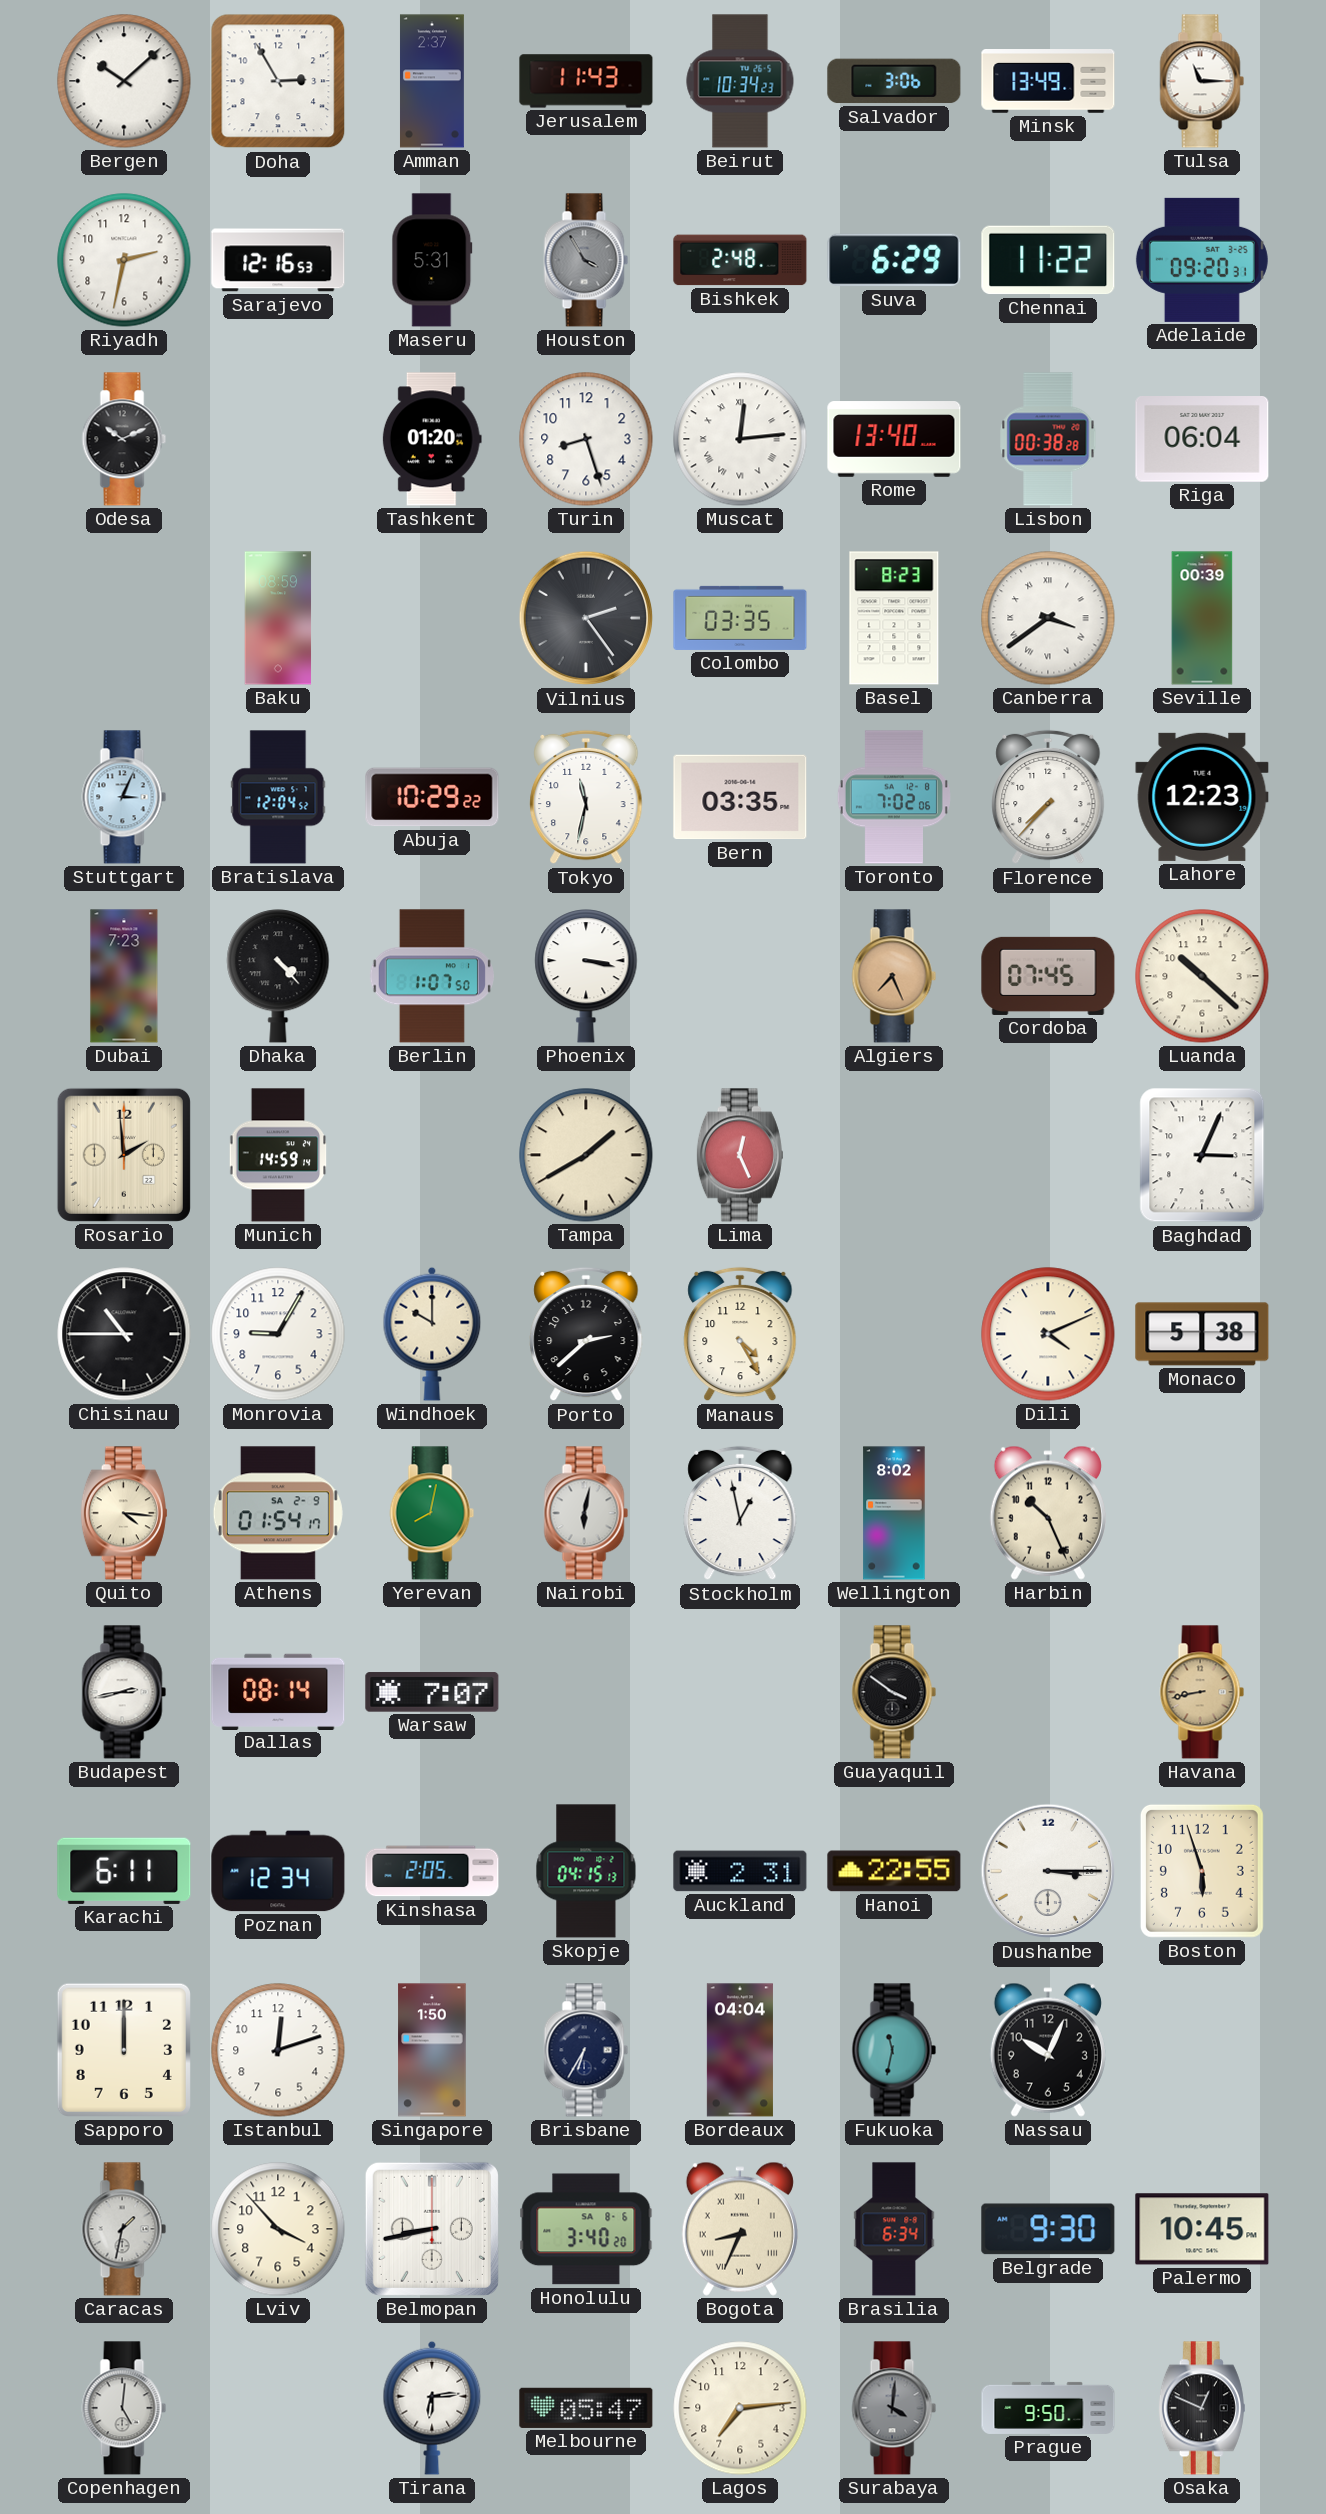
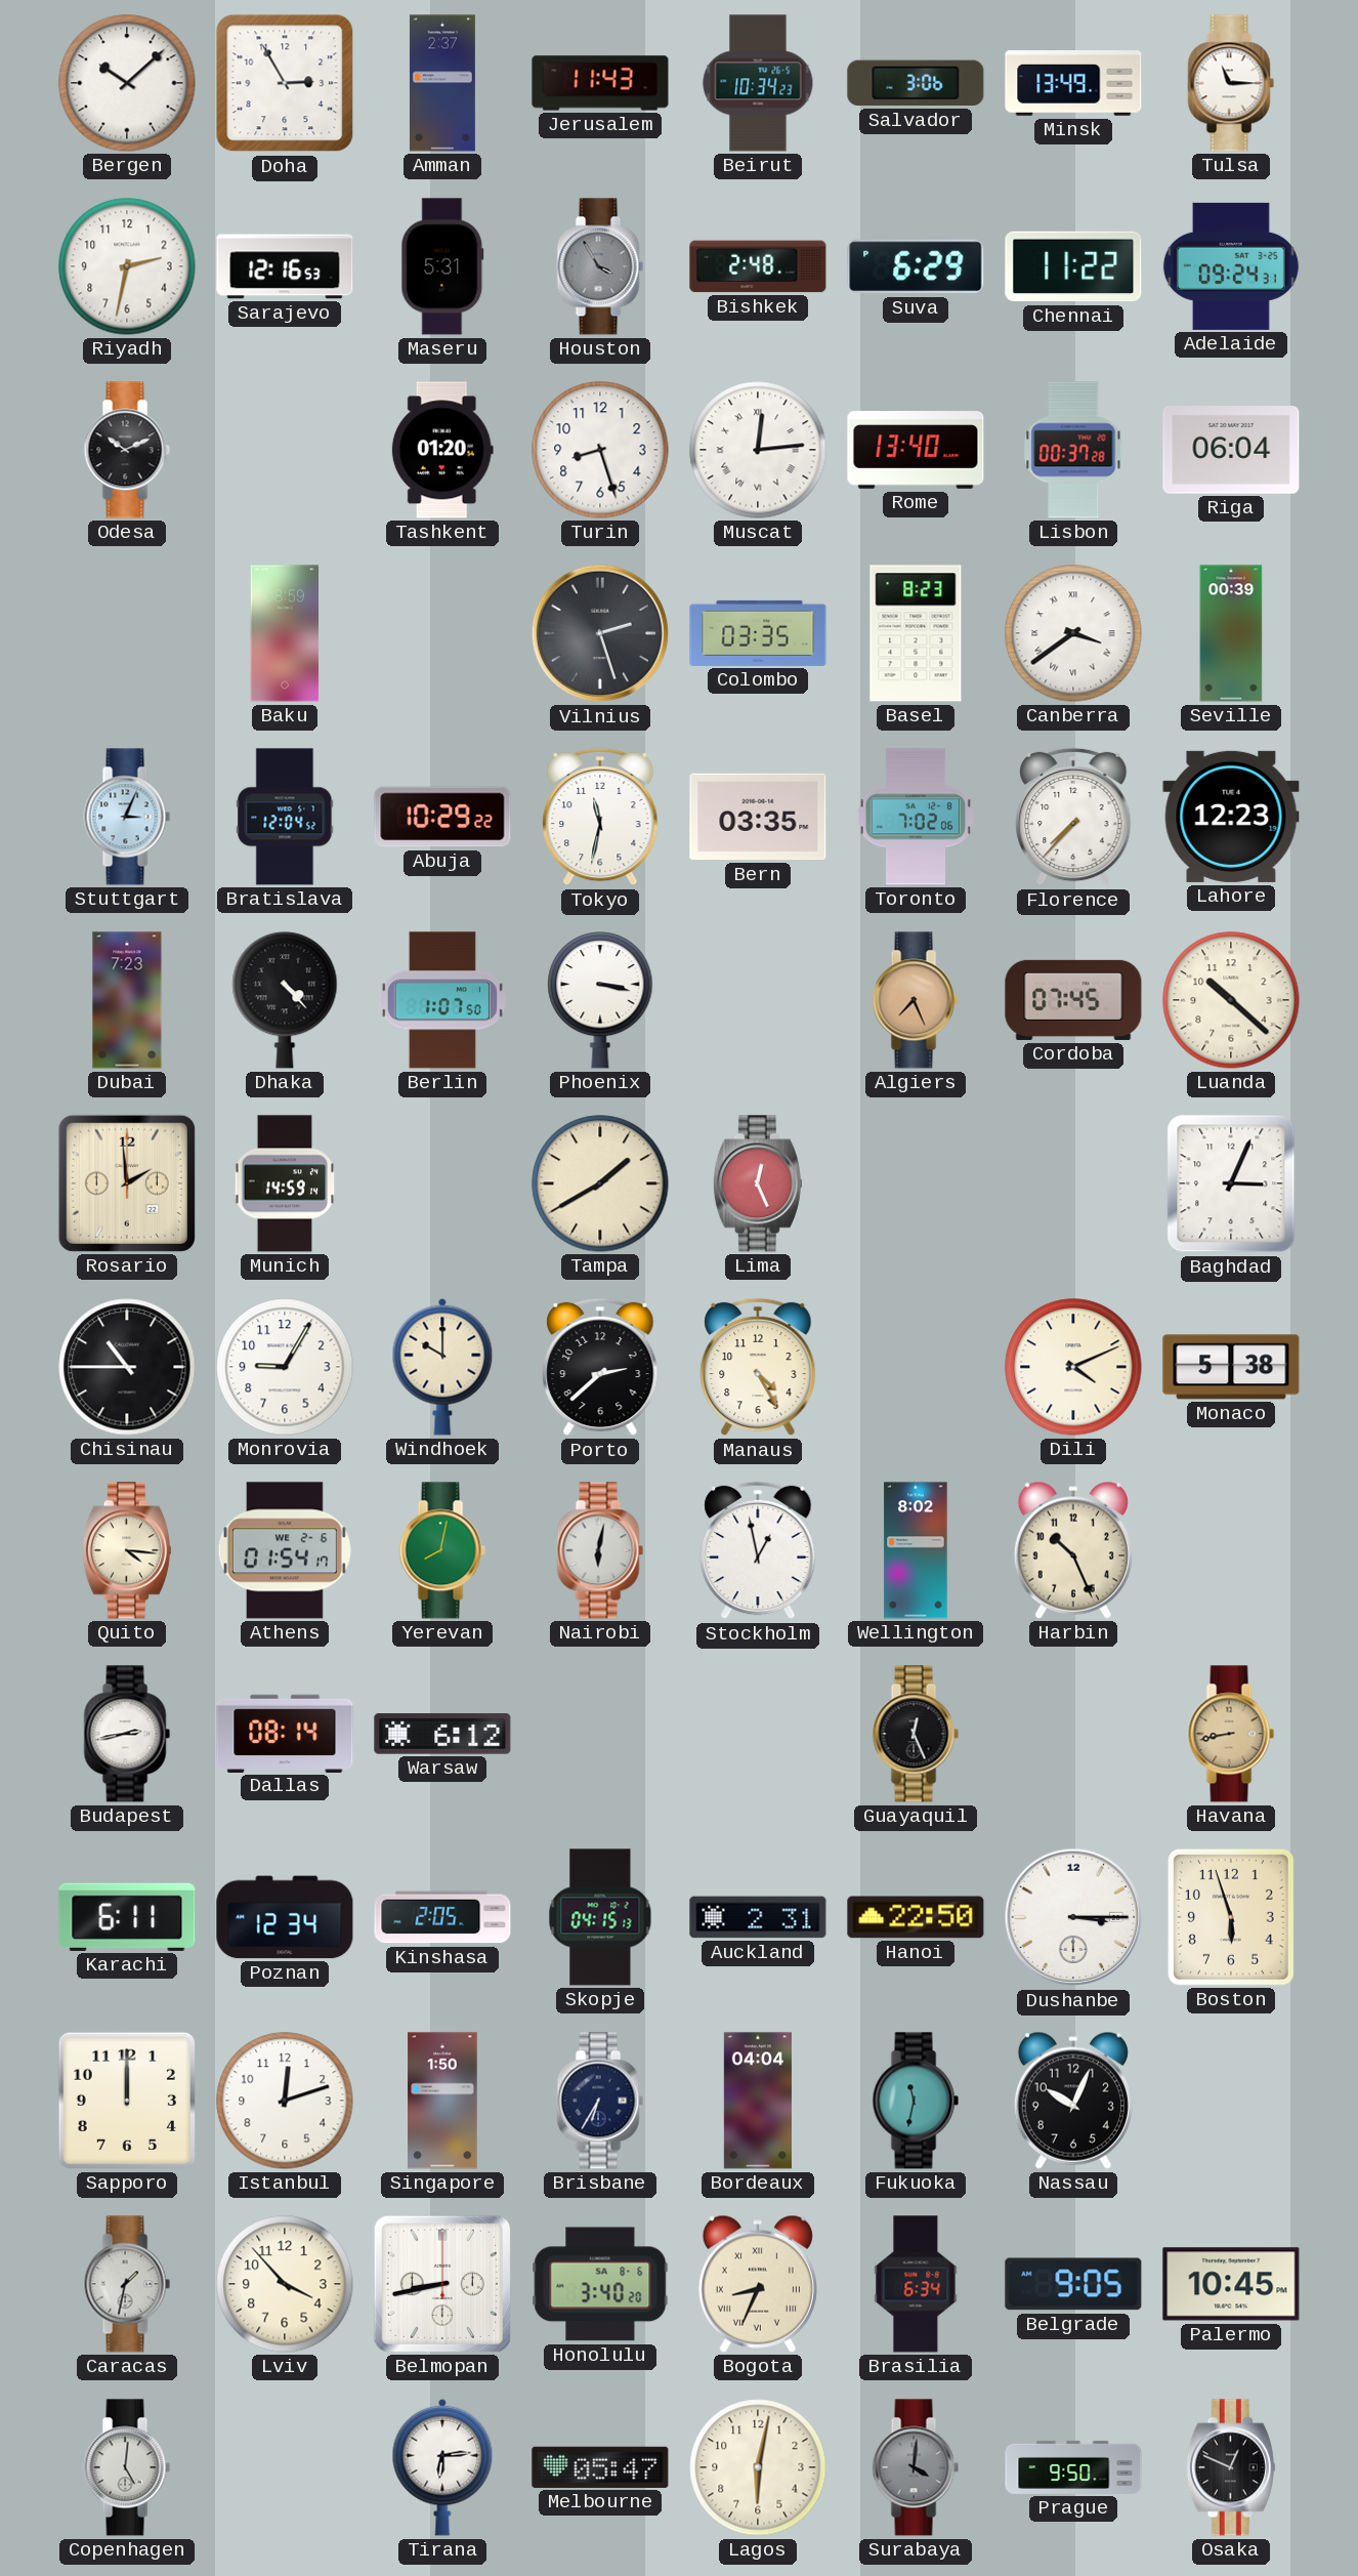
Adelaide: 09:20 -> 09:24 (1231, 266)
Lisbon: 00:38 -> 00:37 (1073, 450)
Vilnius: 2:24 -> 2:27 (600, 633)
Athens date: SA 2-9 -> WE 2-6 (285, 1550)
Warsaw: 7:07 -> 6:12 (442, 1734)
Guayaquil: 3:51 -> 12:26 (916, 1734)
Hanoi: 22:55 -> 22:50 (916, 1917)
Belgrade: 9:30 -> 9:05 (1073, 2284)
Lagos: 7:14 -> 6:02 (758, 2467)
